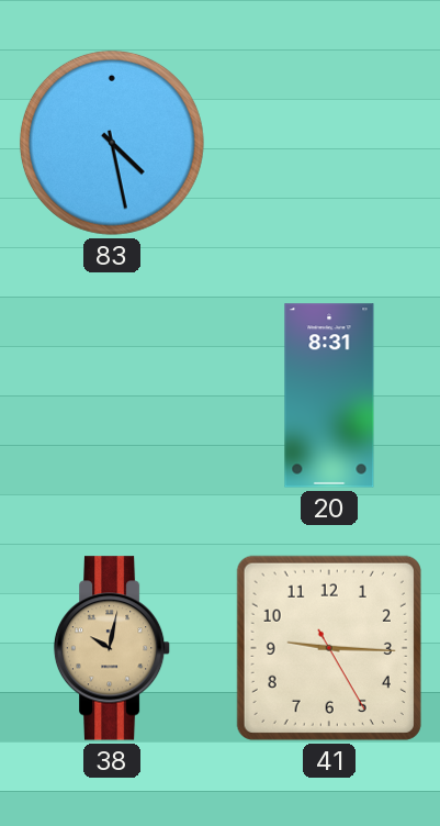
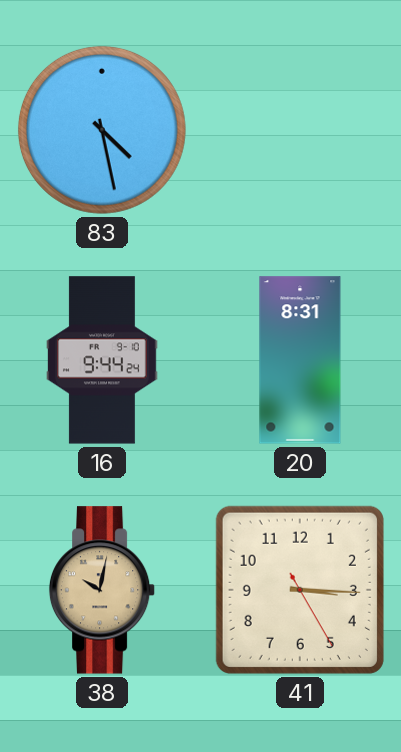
16: none -> 9:44 (102, 360)
41: 9:15 -> 3:15 (300, 590)
